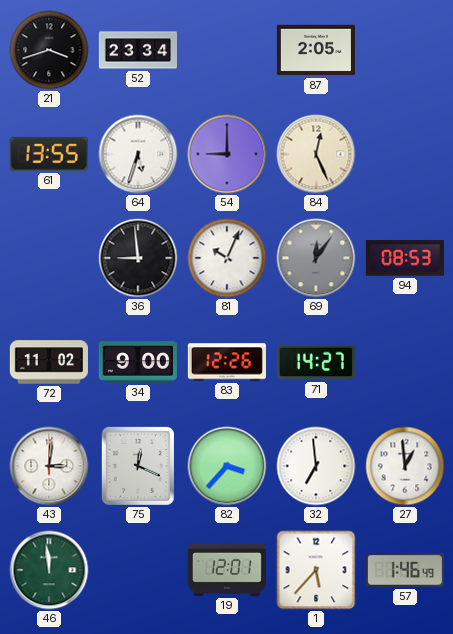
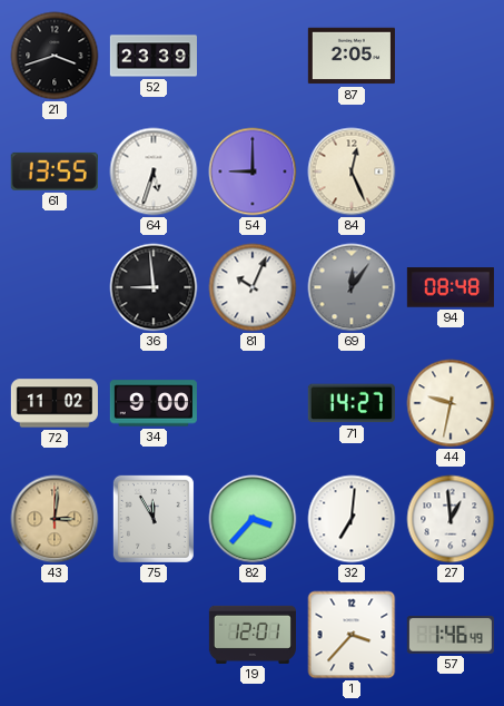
52: 23:34 -> 23:39 (152, 56)
94: 08:53 -> 08:48 (451, 287)
83: 12:26 -> none (227, 362)
44: none -> 9:32 (451, 403)
43 dial: white -> champagne (55, 519)
75: 12:19 -> 11:55 (154, 519)
32: 6:59 -> 7:01 (352, 519)
46: 11:59 -> none (49, 570)
1: 5:37 -> 3:37 (352, 635)
